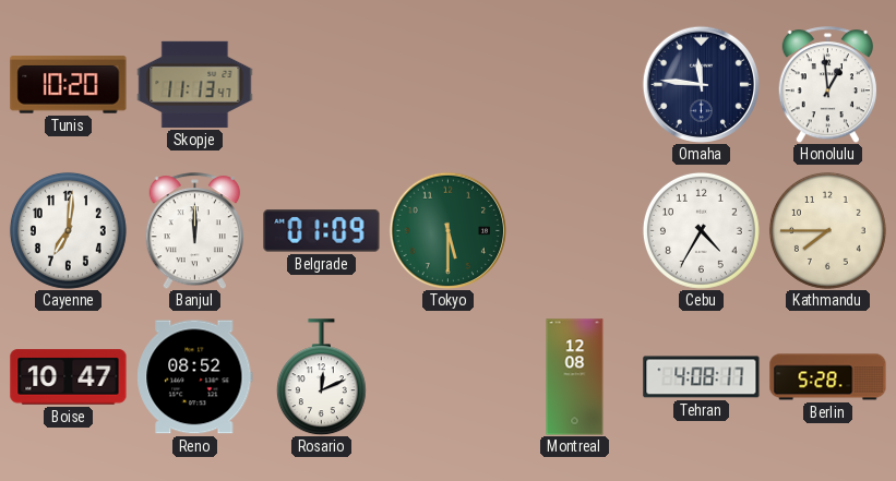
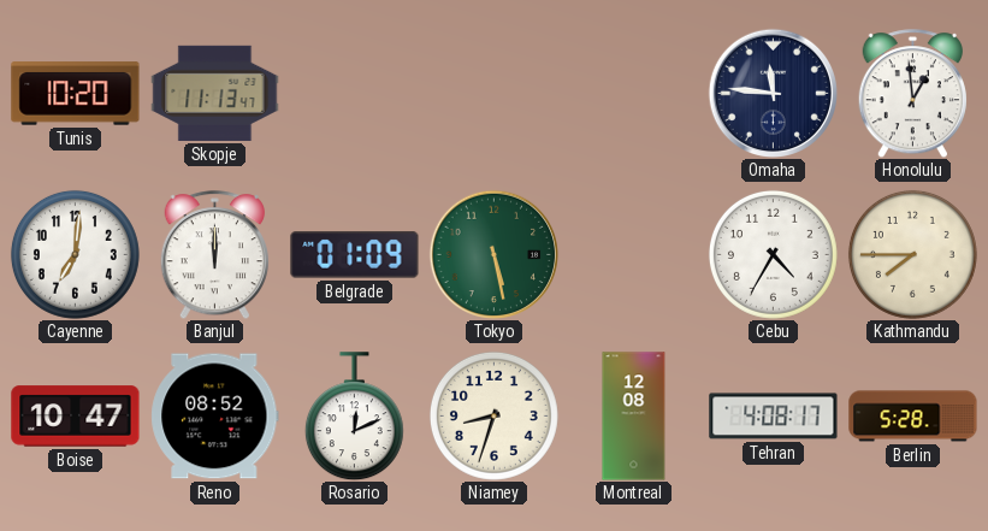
Tokyo: 5:30 -> 5:28 (493, 254)
Niamey: none -> 8:33 (493, 415)
